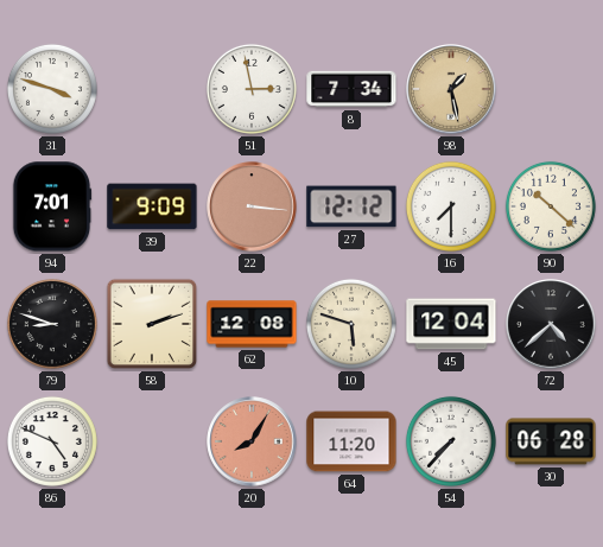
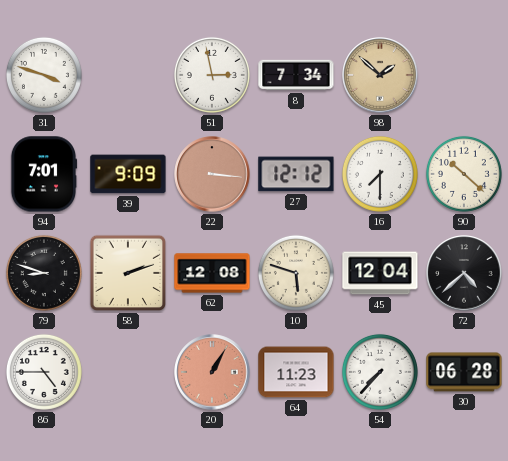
98: 1:28 -> 1:52 (380, 75)
86: 4:49 -> 4:45 (44, 372)
20: 8:05 -> 1:05 (212, 372)
64: 11:20 -> 11:23 (296, 372)
